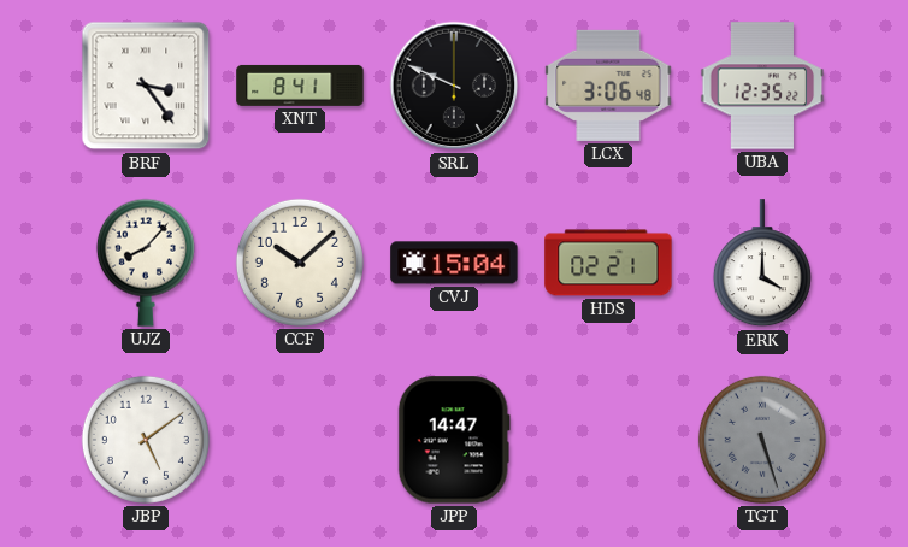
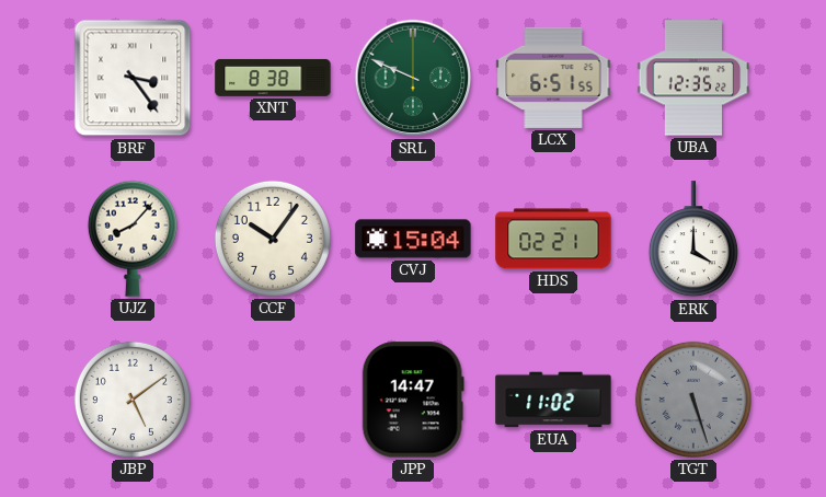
XNT: 8:41 -> 8:38 (273, 78)
SRL dial: black -> green (413, 78)
LCX: 3:06 -> 6:51 (553, 78)
CCF: 10:08 -> 10:06 (273, 239)
EUA: none -> 11:02 (553, 400)
